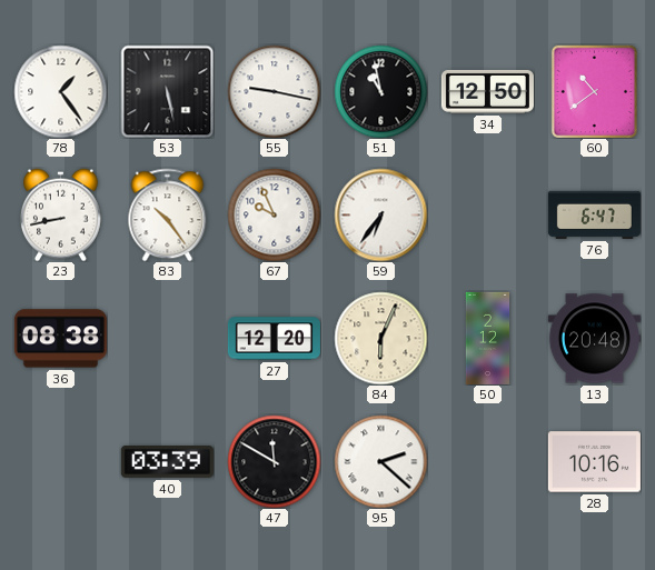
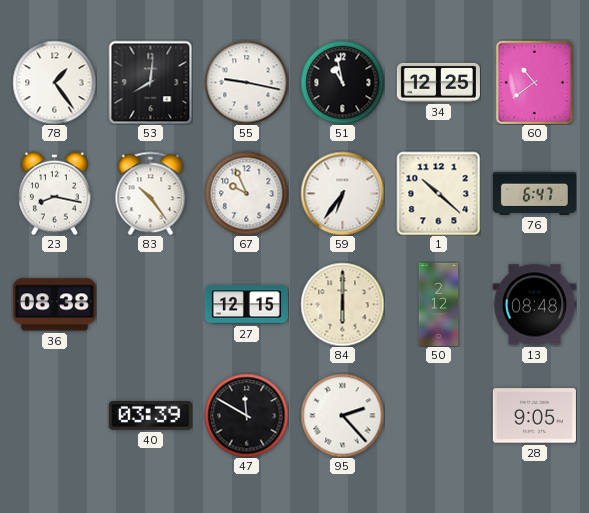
53: 5:28 -> 8:01 (150, 82)
34: 12:50 -> 12:25 (438, 82)
23: 8:43 -> 8:17 (54, 193)
1: none -> 10:22 (438, 193)
27: 12:20 -> 12:15 (246, 305)
84: 6:04 -> 6:00 (342, 304)
13: 20:48 -> 08:48 (534, 305)
95: 2:22 -> 2:23 (342, 415)
28: 10:16 -> 9:05 (534, 416)
